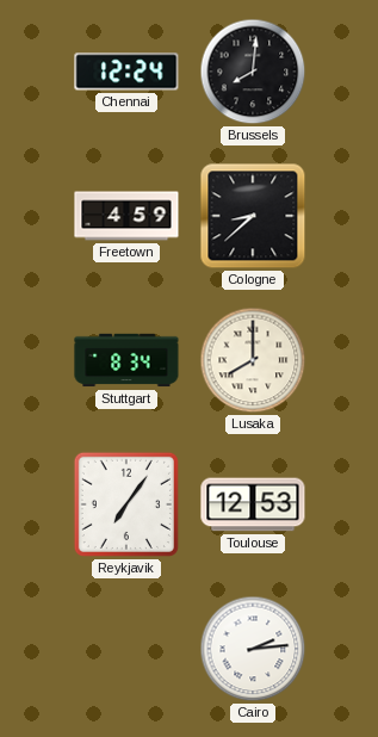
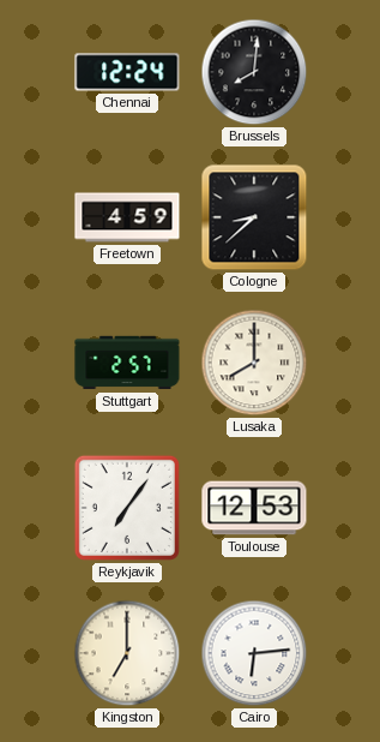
Stuttgart: 8:34 -> 2:57 (127, 363)
Kingston: none -> 7:00 (127, 653)
Cairo: 2:14 -> 6:14 (254, 653)
